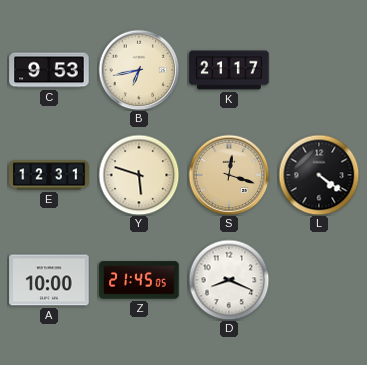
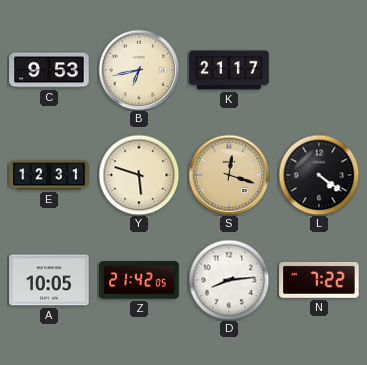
A: 10:00 -> 10:05 (49, 280)
Z: 21:45 -> 21:42 (139, 280)
D: 8:19 -> 8:14 (229, 280)
N: none -> 7:22 (319, 280)
